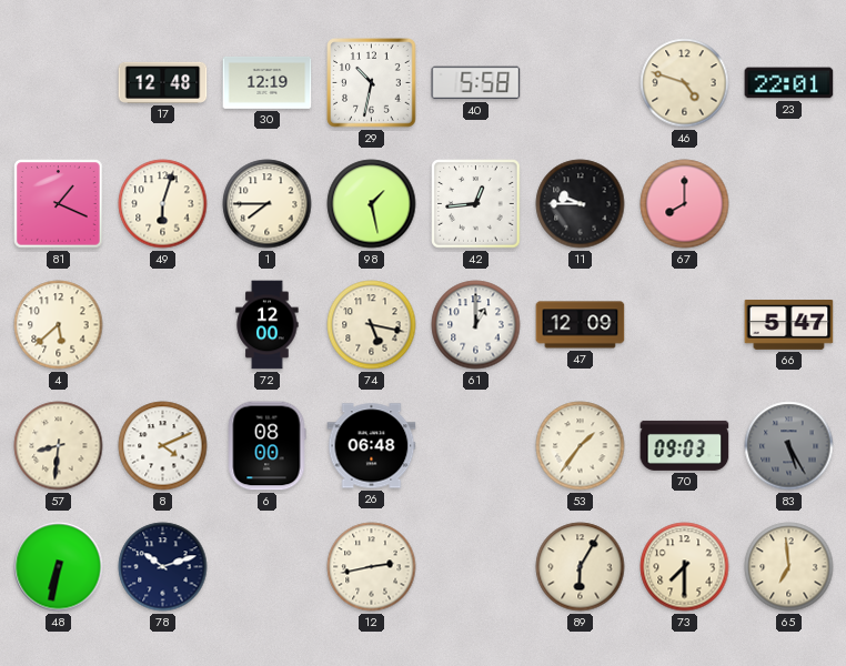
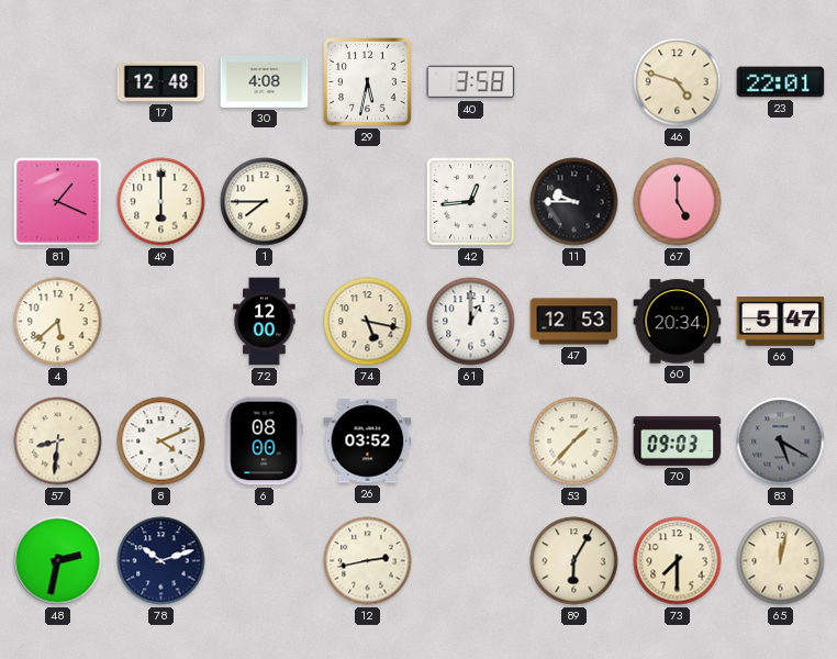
30: 12:19 -> 4:08 (265, 81)
29: 10:32 -> 5:32 (368, 82)
40: 5:58 -> 3:58 (471, 82)
49: 6:03 -> 6:00 (161, 202)
98: 1:28 -> none (372, 204)
67: 8:00 -> 5:00 (678, 202)
47: 12:09 -> 12:53 (574, 322)
60: none -> 20:34 (678, 322)
26: 06:48 -> 03:52 (368, 442)
53: 1:36 -> 1:37 (574, 442)
83: 5:25 -> 5:20 (781, 442)
48: 6:32 -> 2:32 (58, 561)
65: 6:59 -> 12:02 (781, 561)
